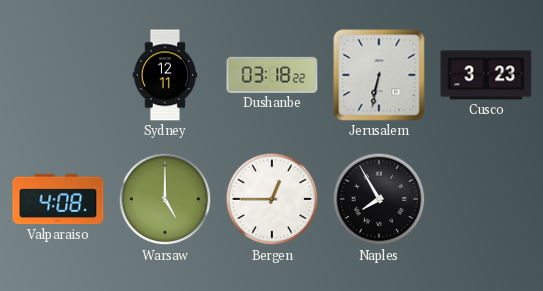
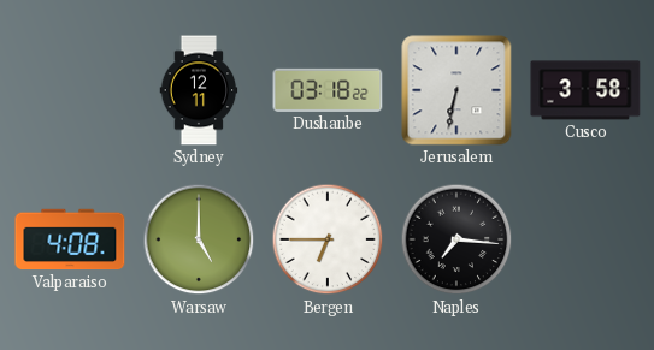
Cusco: 3:23 -> 3:58 (585, 90)
Bergen: 12:45 -> 6:45 (328, 239)
Naples: 7:55 -> 7:16 (456, 239)
